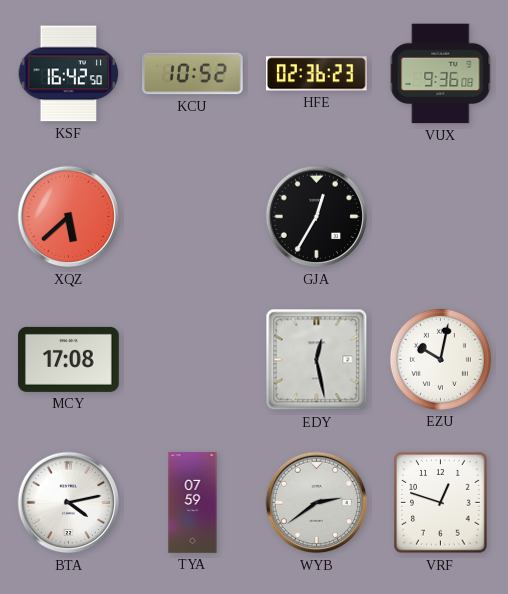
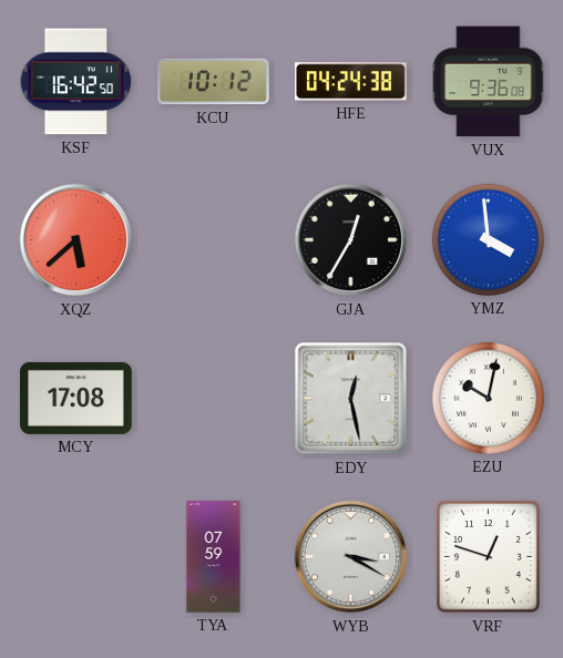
KCU: 10:52 -> 10:12 (214, 82)
HFE: 02:36 -> 04:24 (351, 82)
YMZ: none -> 3:59 (488, 239)
BTA: 4:13 -> none (69, 503)
WYB: 2:39 -> 3:20 (351, 557)
